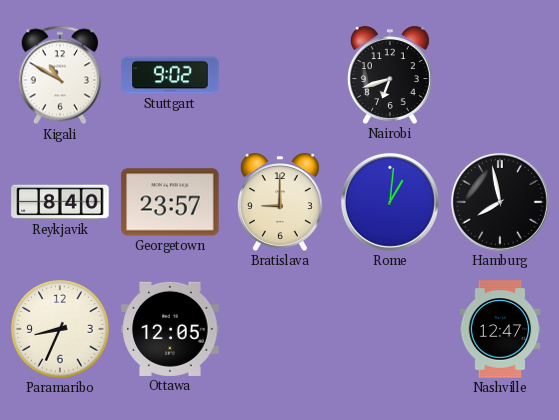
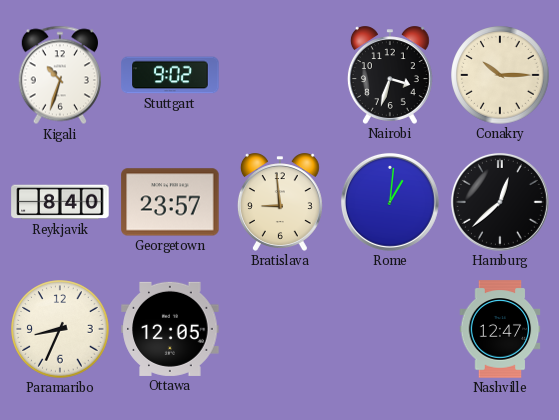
Kigali: 10:50 -> 10:33 (60, 75)
Nairobi: 6:42 -> 3:33 (390, 75)
Conakry: none -> 10:15 (500, 75)
Bratislava: 9:00 -> 8:59 (280, 202)
Hamburg: 7:58 -> 12:38 (500, 202)
